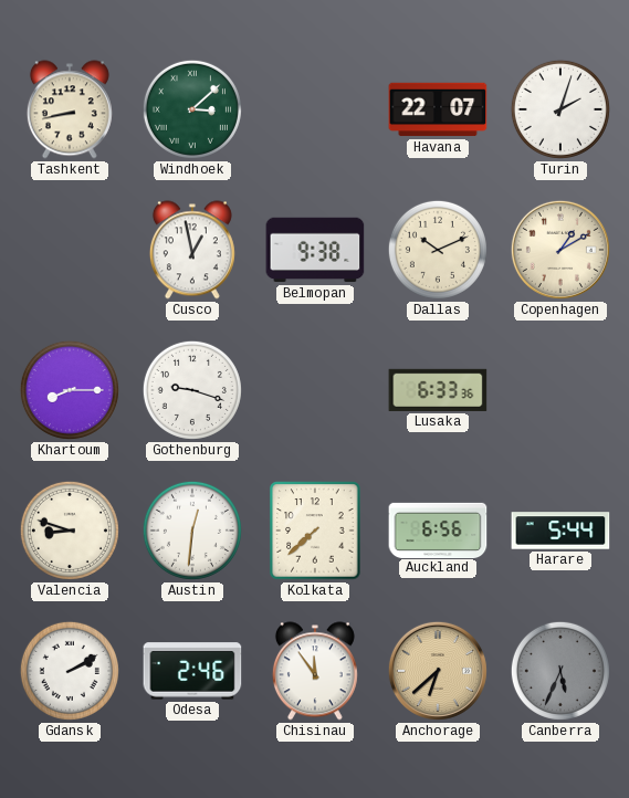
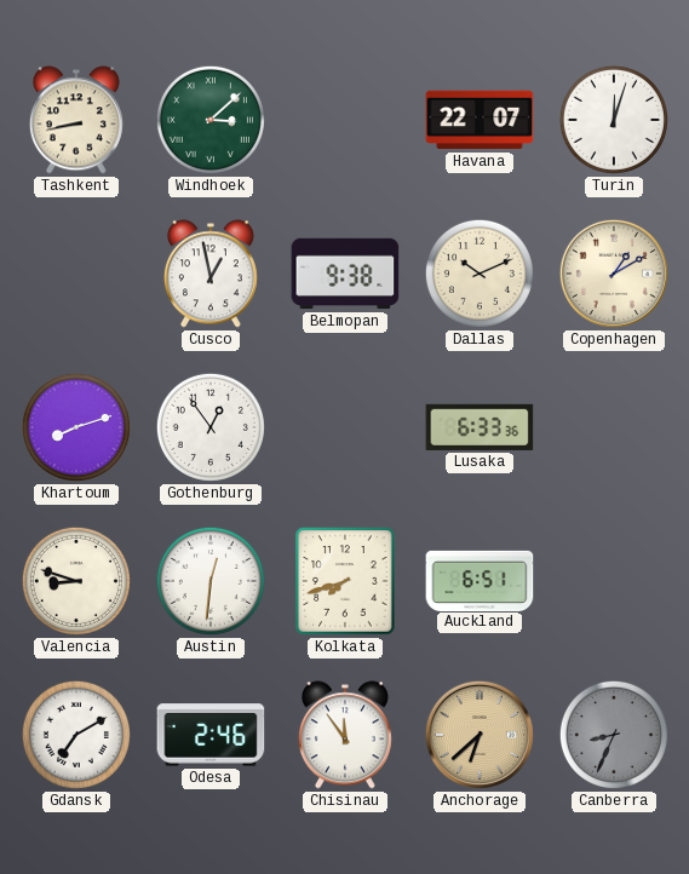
Turin: 2:03 -> 12:03 (614, 120)
Khartoum: 8:15 -> 8:12 (76, 427)
Gothenburg: 9:18 -> 12:54 (211, 427)
Kolkata: 7:38 -> 7:42 (345, 581)
Auckland: 6:56 -> 6:51 (480, 580)
Harare: 5:44 -> none (560, 531)
Gdansk: 2:10 -> 7:10 (76, 735)
Canberra: 5:34 -> 8:34 (614, 735)
